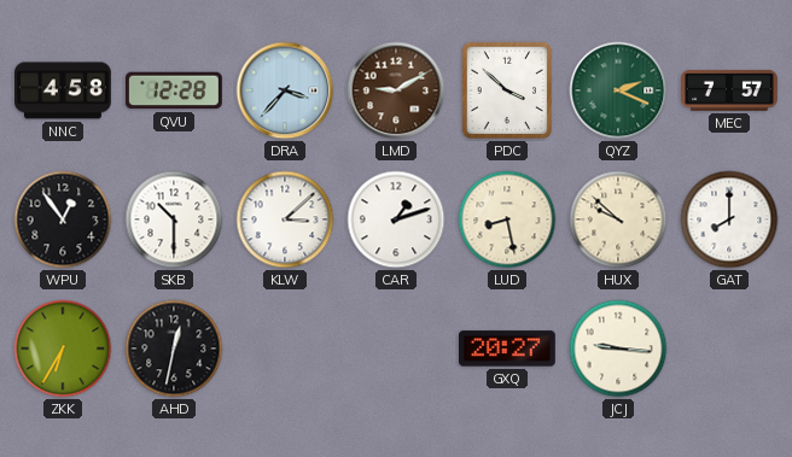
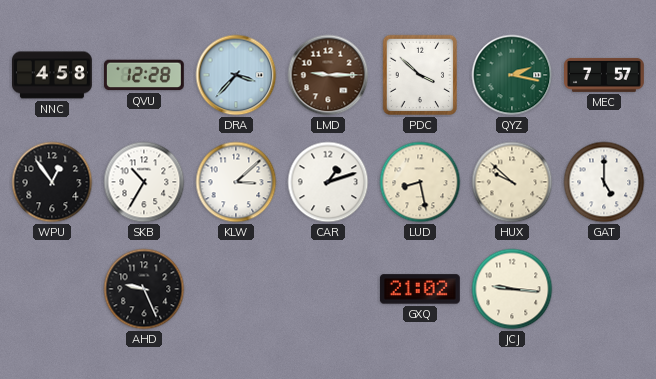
LMD: 9:10 -> 9:15 (328, 75)
QYZ: 2:19 -> 2:17 (512, 75)
SKB: 10:30 -> 10:35 (144, 182)
GAT: 8:00 -> 5:00 (604, 182)
ZKK: 6:35 -> none (63, 348)
AHD: 12:32 -> 9:26 (144, 289)
GXQ: 20:27 -> 21:02 (420, 289)
